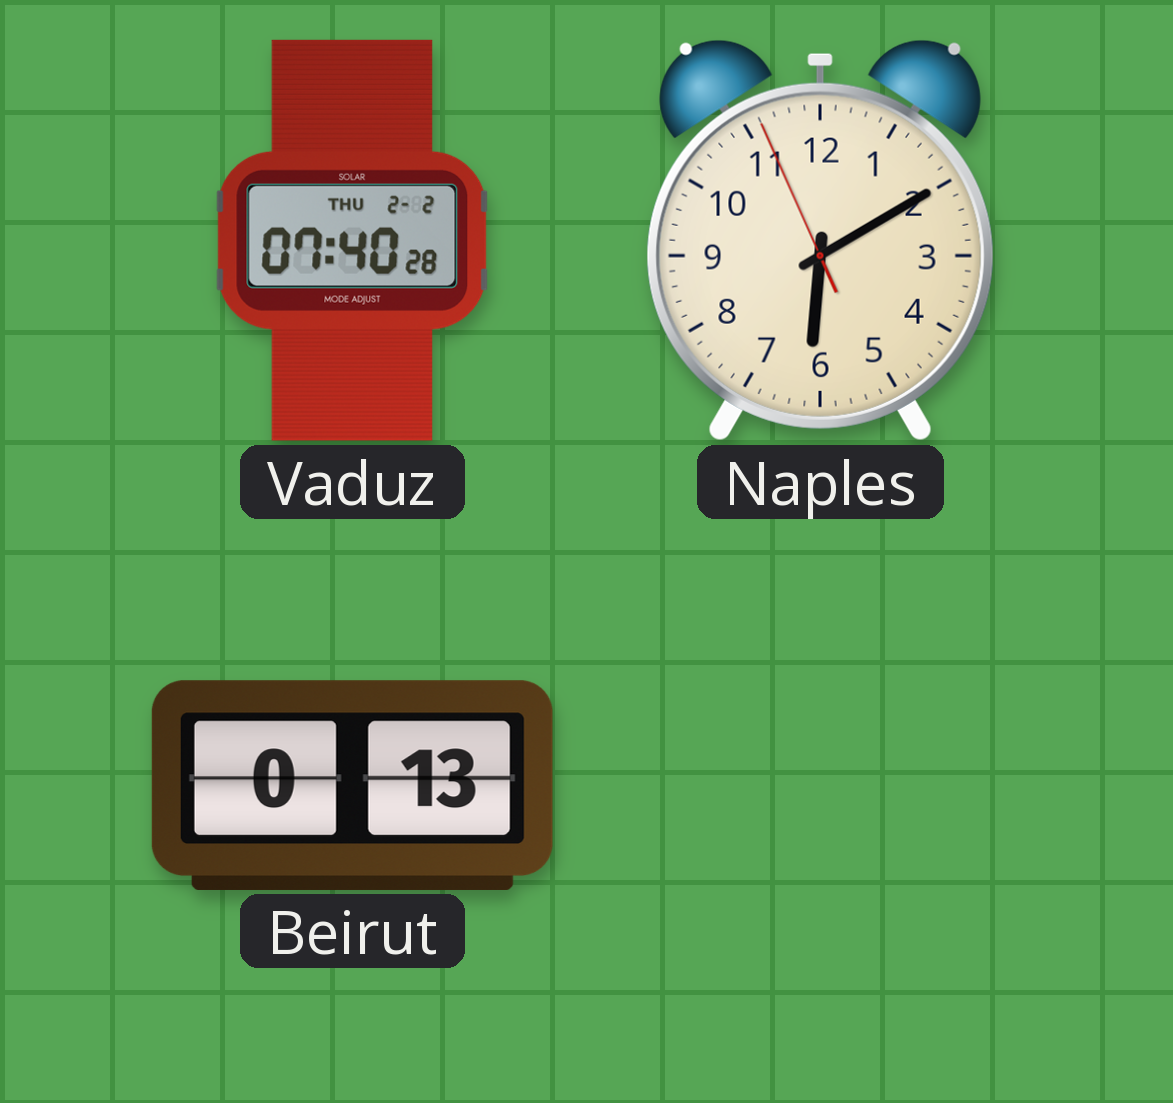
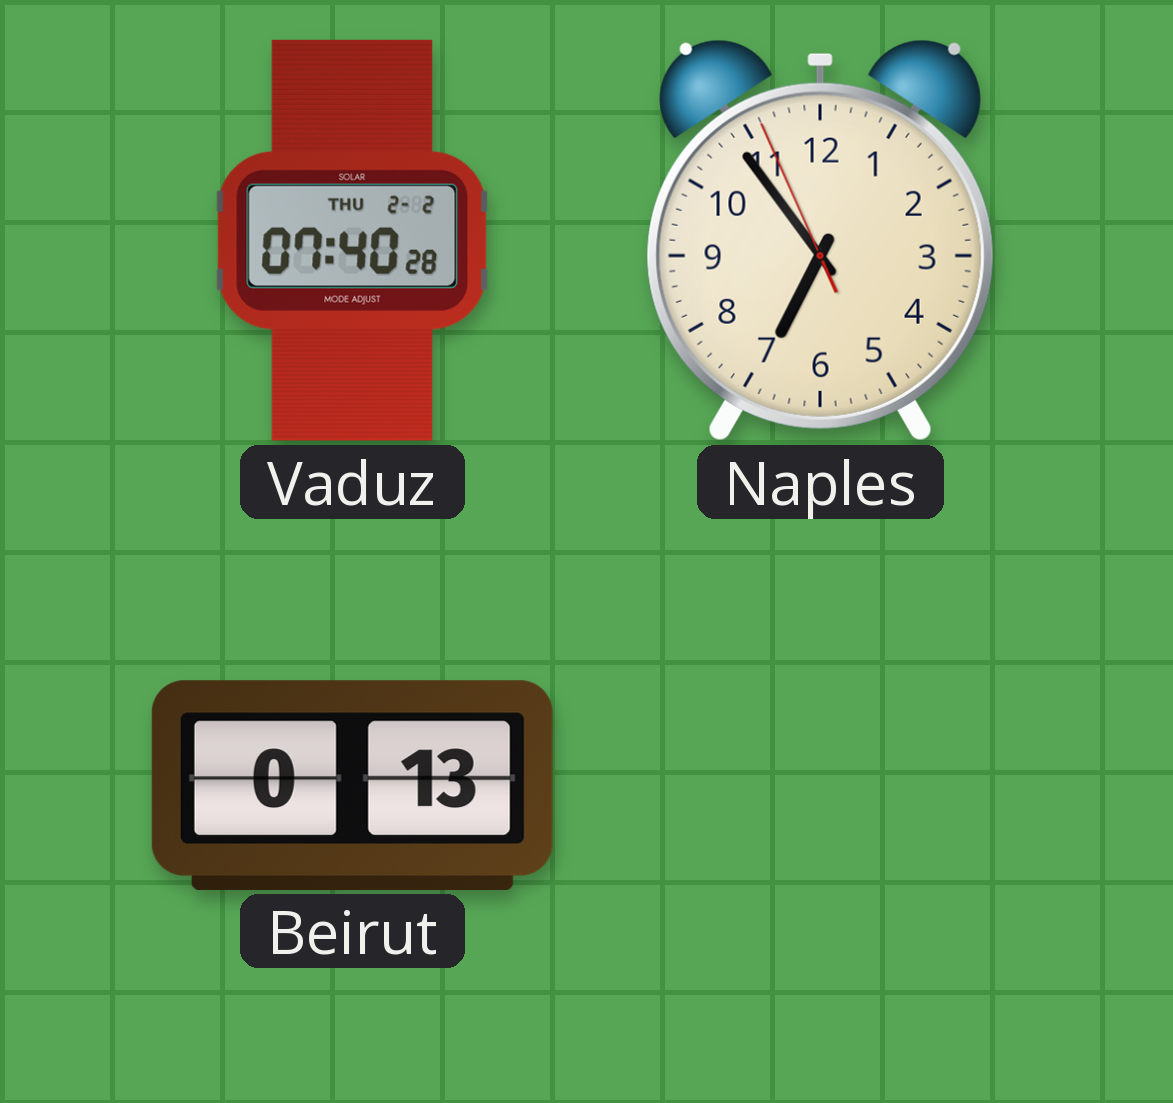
Naples: 6:09 -> 6:53 (820, 240)
